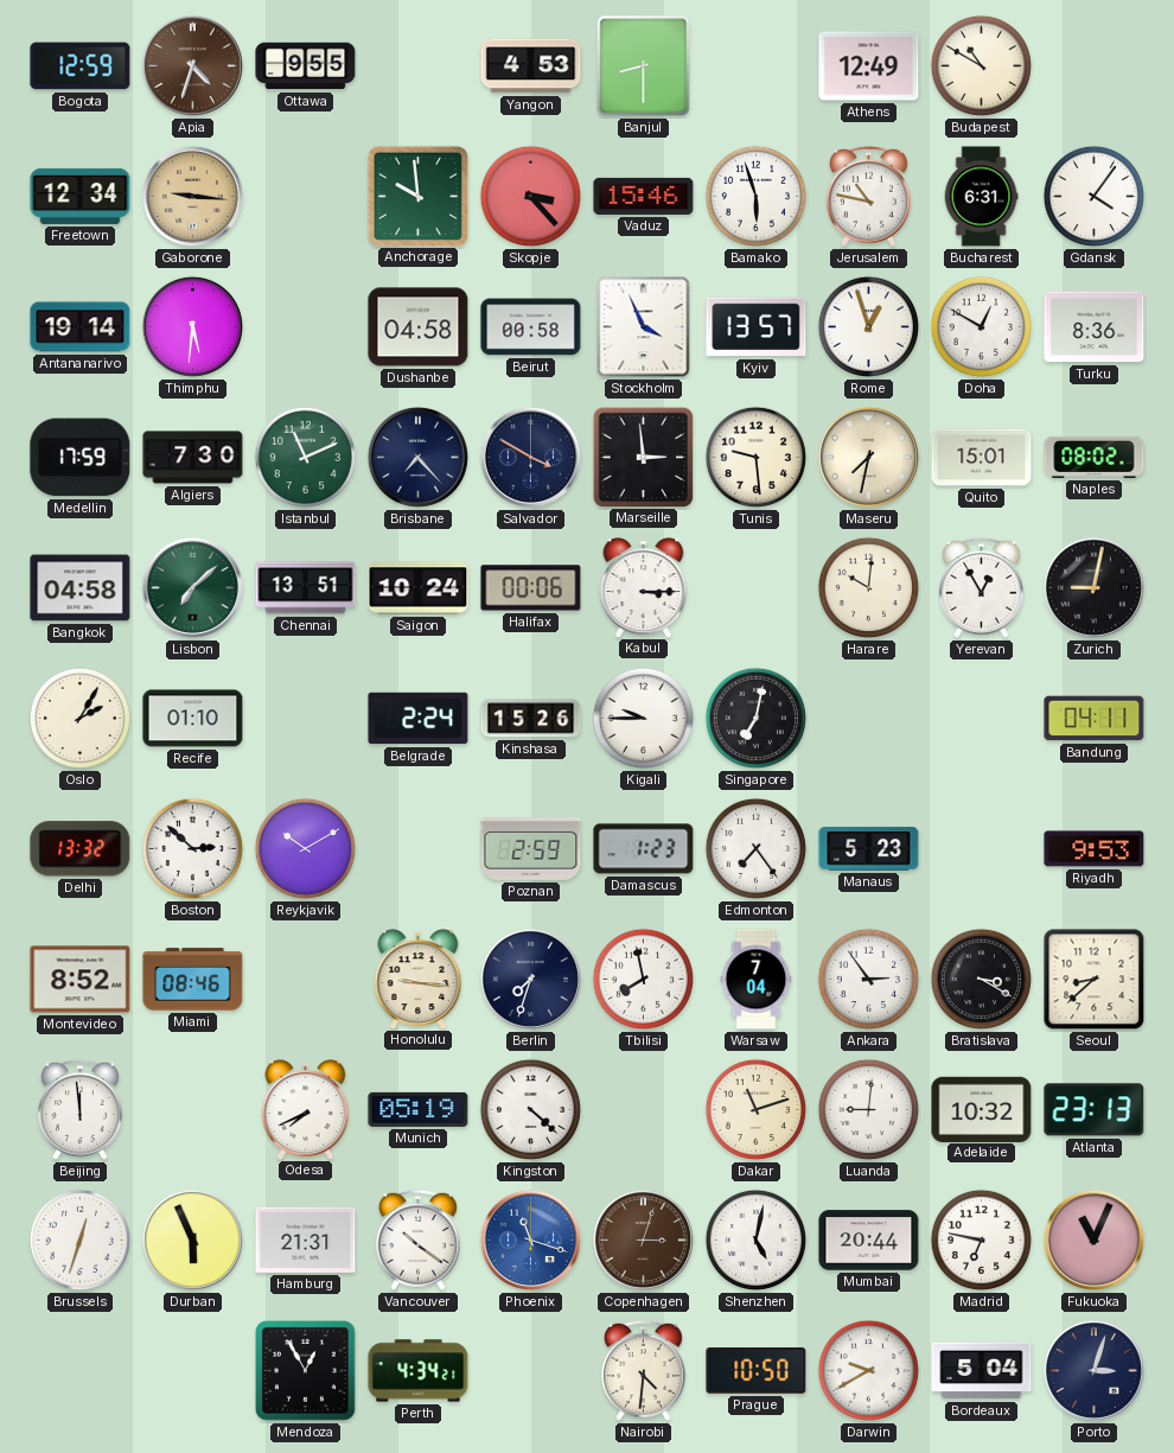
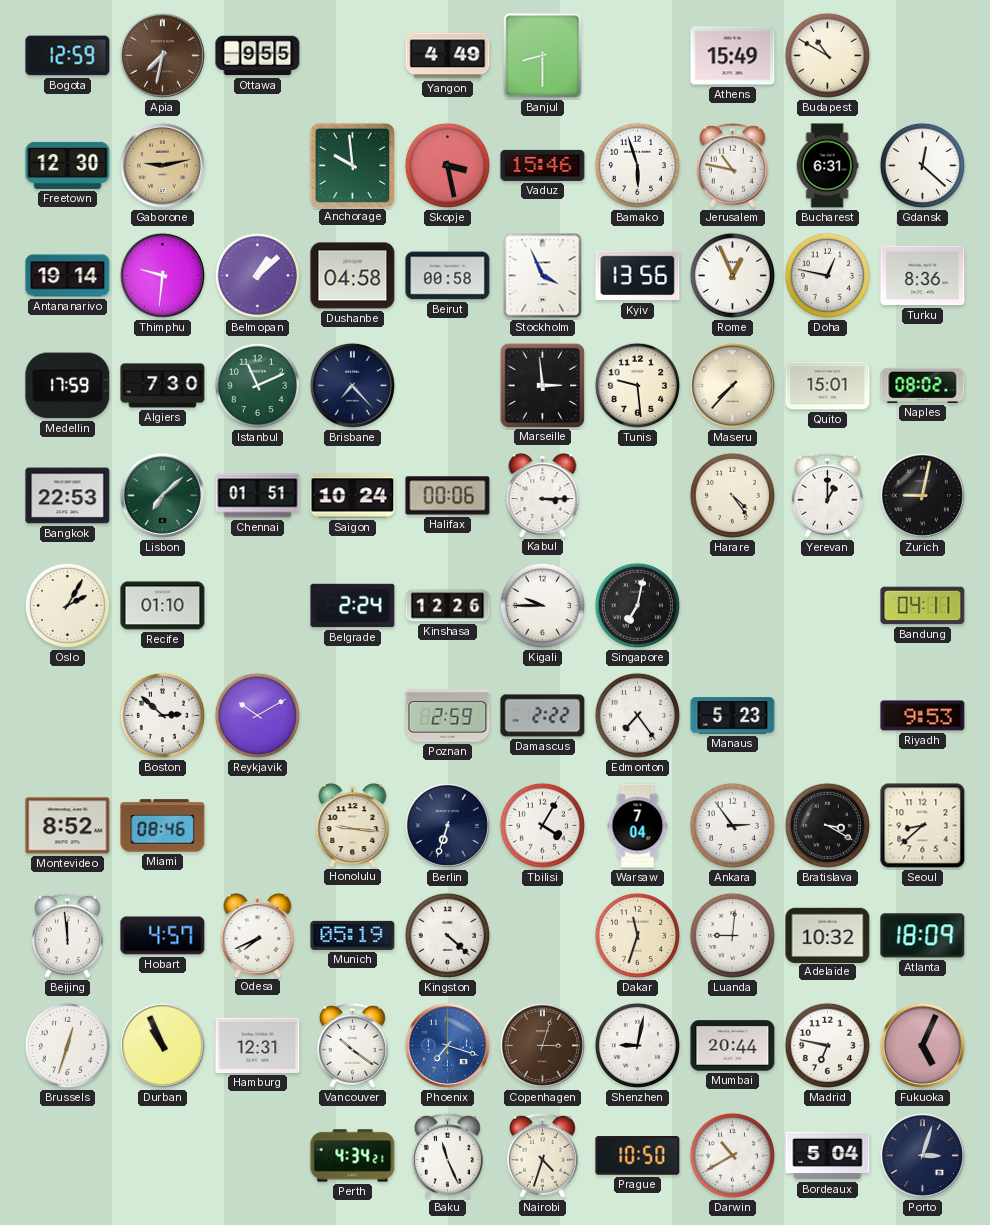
Apia: 4:33 -> 7:32 (162, 55)
Yangon: 4:53 -> 4:49 (448, 56)
Athens: 12:49 -> 15:49 (733, 56)
Freetown: 12:34 -> 12:30 (68, 165)
Gaborone: 9:16 -> 9:13 (162, 165)
Skopje: 3:23 -> 3:28 (447, 165)
Gdansk: 4:06 -> 12:22 (922, 165)
Thimphu: 5:31 -> 9:31 (162, 275)
Belmopan: none -> 1:08 (257, 275)
Kyiv: 13:57 -> 13:56 (638, 276)
Rome: 12:57 -> 12:56 (732, 275)
Doha: 12:50 -> 12:47 (827, 275)
Salvador: 3:50 -> none (530, 457)
Maseru: 7:32 -> 7:37 (732, 385)
Bangkok: 04:58 -> 22:53 (68, 496)
Chennai: 13:51 -> 01:51 (258, 496)
Harare: 10:01 -> 4:24 (732, 495)
Yerevan: 12:55 -> 1:00 (827, 495)
Kinshasa: 15:26 -> 12:26 (448, 606)
Delhi: 13:32 -> none (81, 849)
Damascus: 1:23 -> 2:22 (543, 716)
Berlin: 7:33 -> 6:33 (447, 825)
Tbilisi: 7:58 -> 4:05 (542, 825)
Hobart: none -> 4:57 (163, 936)
Dakar: 11:12 -> 11:33 (637, 935)
Atlanta: 23:13 -> 18:09 (923, 936)
Durban: 5:56 -> 10:56 (162, 1045)
Hamburg: 21:31 -> 12:31 (258, 1045)
Phoenix: 11:18 -> 7:18 (447, 1045)
Shenzhen: 5:02 -> 9:02 (637, 1045)
Fukuoka: 11:04 -> 5:04 (922, 1045)
Mendoza: 12:55 -> none (306, 1371)
Baku: none -> 11:26 (447, 1155)
Nairobi: 4:31 -> 4:33 (542, 1155)
Darwin: 9:40 -> 10:40 (732, 1155)
